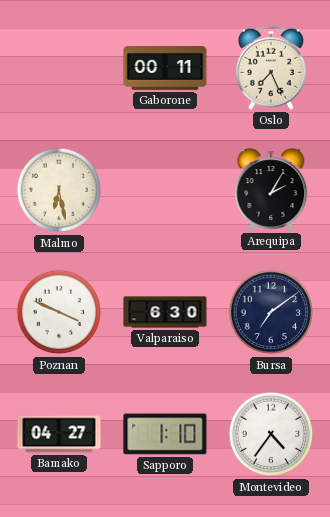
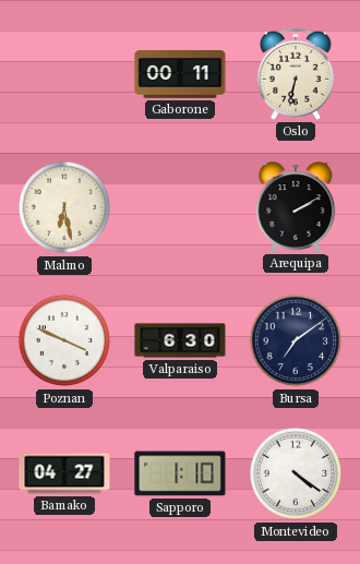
Oslo: 7:26 -> 6:32 (296, 74)
Arequipa: 2:05 -> 2:10 (296, 207)
Montevideo: 4:36 -> 4:21 (296, 473)
